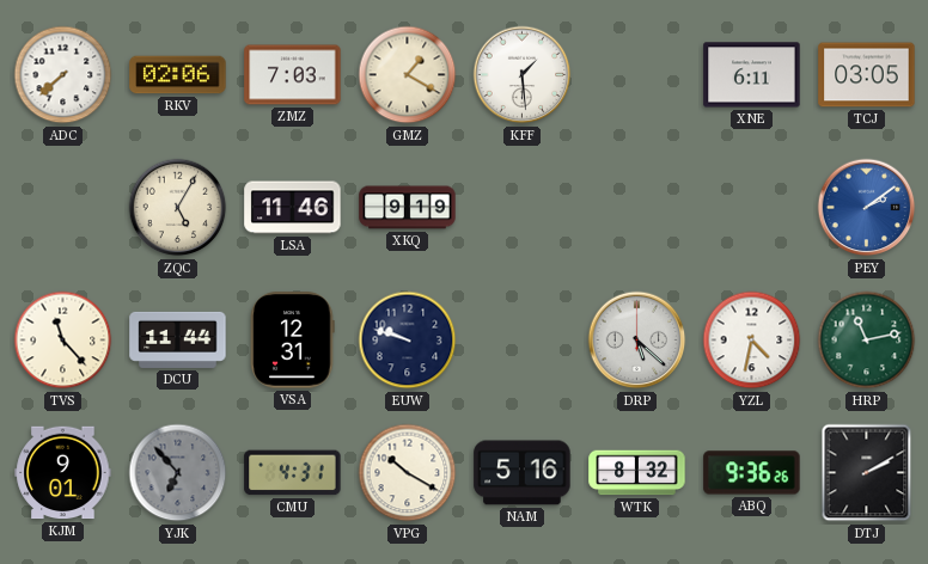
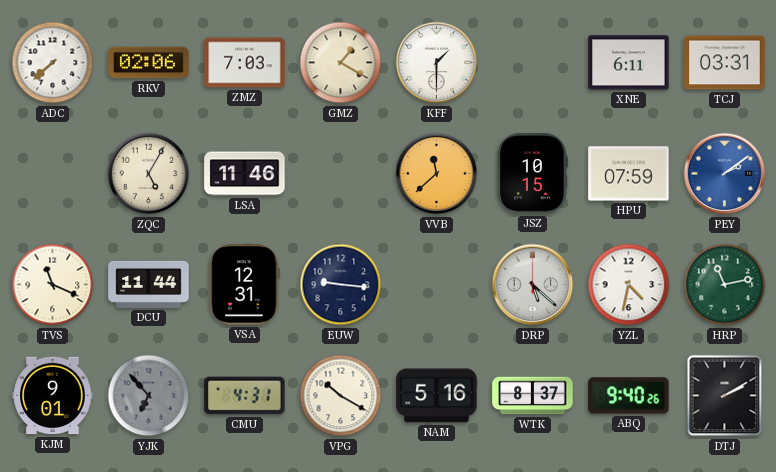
KFF: 1:29 -> 1:30 (437, 63)
TCJ: 03:05 -> 03:31 (725, 63)
XKQ: 9:19 -> none (408, 208)
VVB: none -> 11:38 (437, 174)
JSZ: none -> 10:15 (533, 174)
HPU: none -> 07:59 (629, 174)
TVS: 11:23 -> 11:19 (53, 285)
EUW: 9:48 -> 9:16 (341, 285)
WTK: 8:32 -> 8:37 (533, 396)
ABQ: 9:36 -> 9:40 (629, 396)
